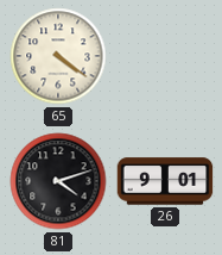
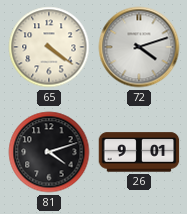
72: none -> 4:12 (139, 47)
